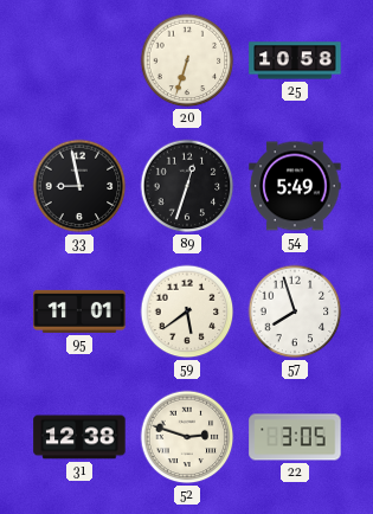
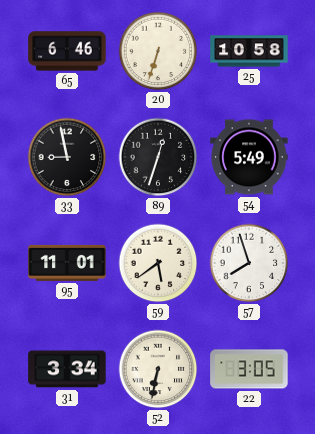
65: none -> 6:46 (67, 51)
31: 12:38 -> 3:34 (67, 369)
52: 2:48 -> 6:32 (158, 369)
